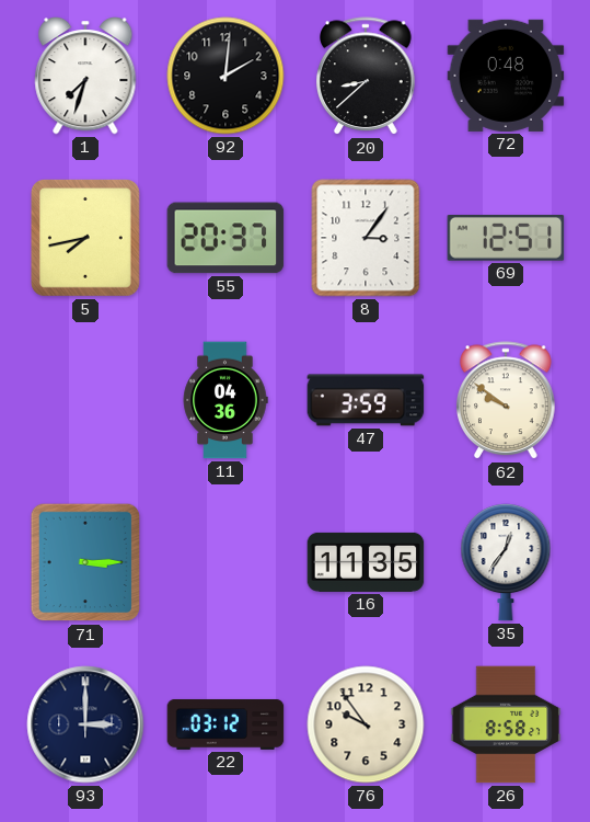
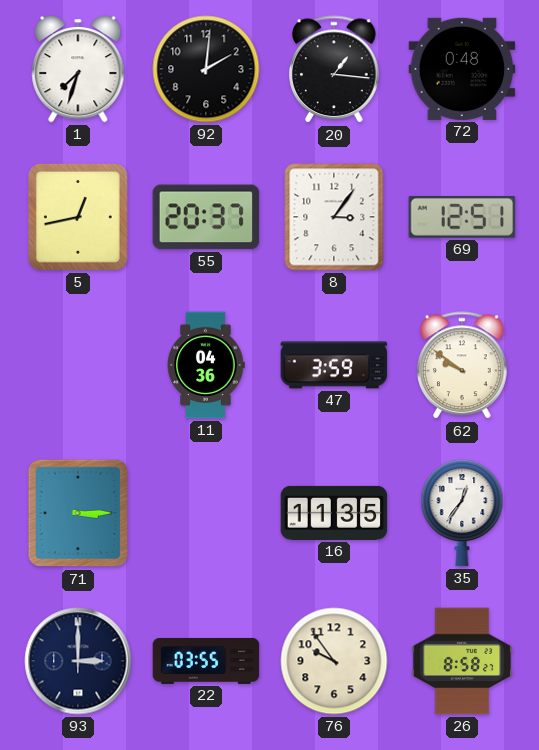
20: 8:38 -> 1:16 (335, 70)
5: 7:43 -> 12:43 (78, 217)
22: 03:12 -> 03:55 (206, 661)
